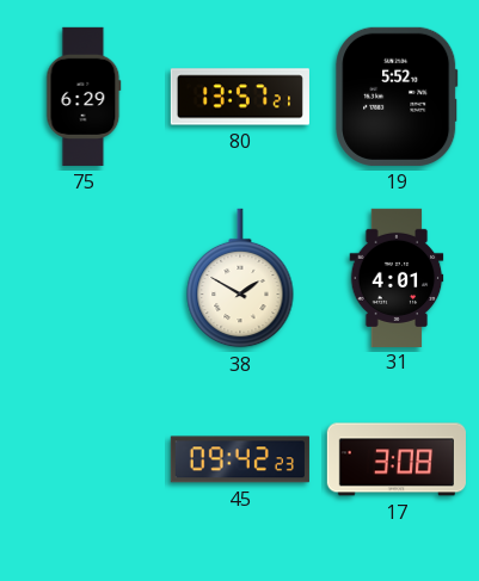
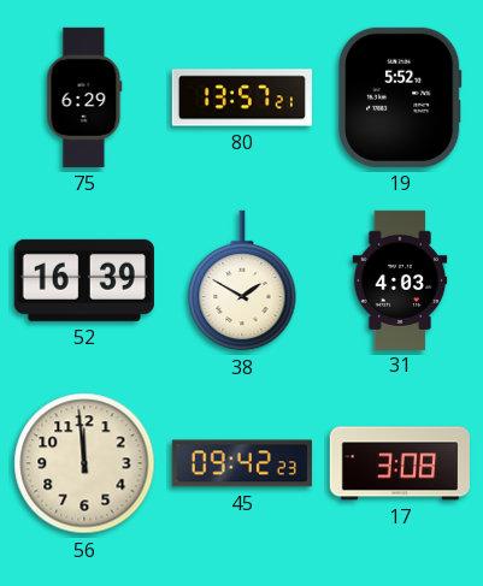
52: none -> 16:39 (84, 280)
31: 4:01 -> 4:03 (400, 279)
56: none -> 11:59 (84, 463)
